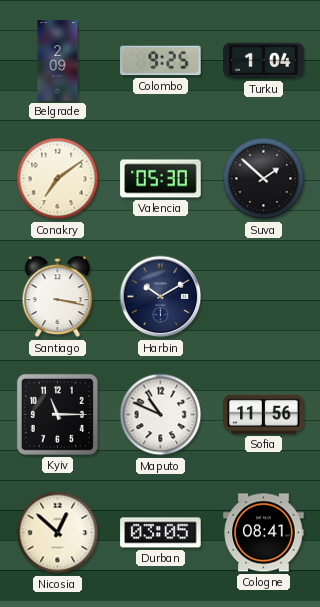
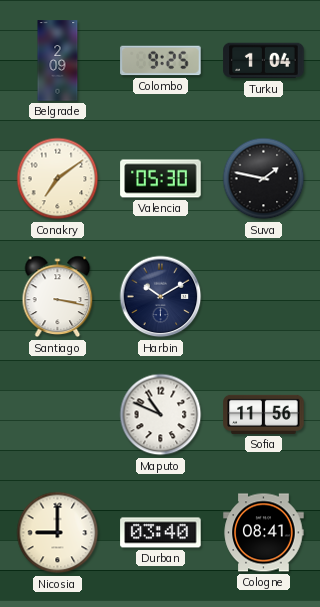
Suva: 1:52 -> 1:47 (264, 179)
Kyiv: 11:15 -> none (57, 414)
Nicosia: 12:52 -> 9:00 (58, 533)
Durban: 03:05 -> 03:40 (161, 533)
